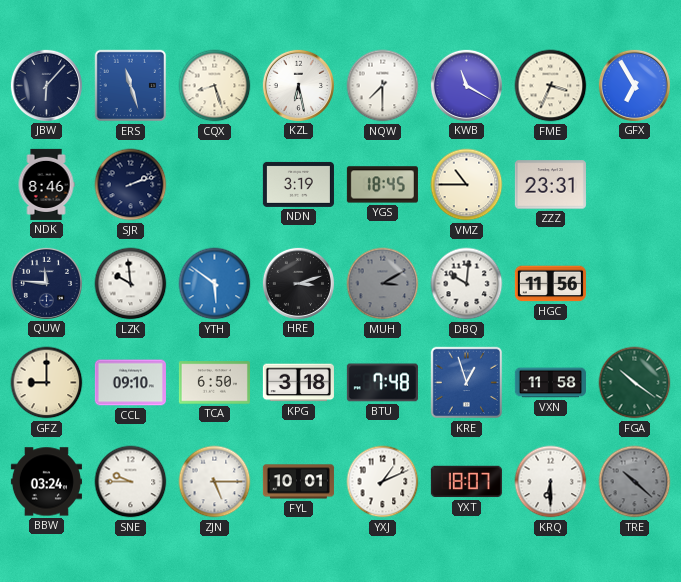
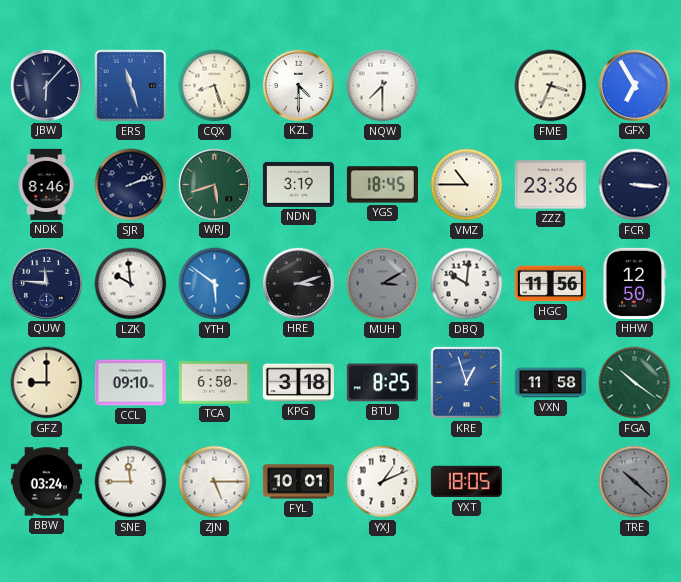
KZL: 6:28 -> 4:30 (298, 85)
KWB: 11:20 -> none (466, 85)
WRJ: none -> 5:42 (214, 184)
ZZZ: 23:31 -> 23:36 (550, 185)
FCR: none -> 3:16 (635, 185)
HHW: none -> 12:50 (634, 283)
BTU: 7:48 -> 8:25 (382, 383)
SNE: 9:45 -> 11:45 (131, 482)
YXT: 18:07 -> 18:05 (466, 482)
KRQ: 6:30 -> none (551, 482)
